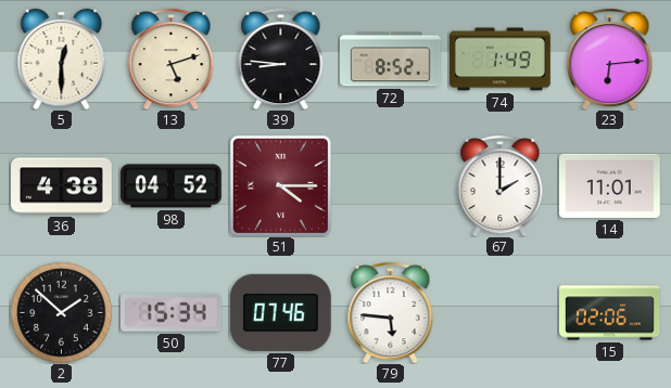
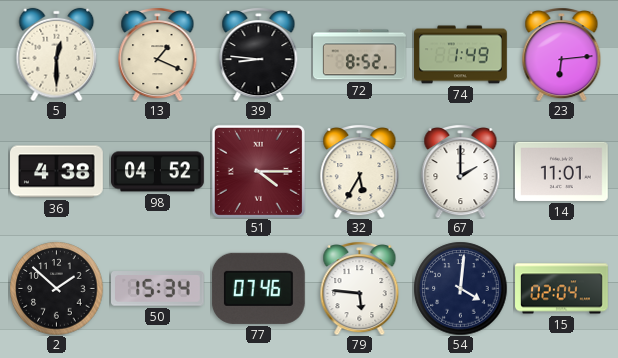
13: 5:12 -> 1:19 (158, 55)
32: none -> 5:35 (360, 172)
54: none -> 4:01 (460, 288)
15: 02:06 -> 02:04 (562, 289)
